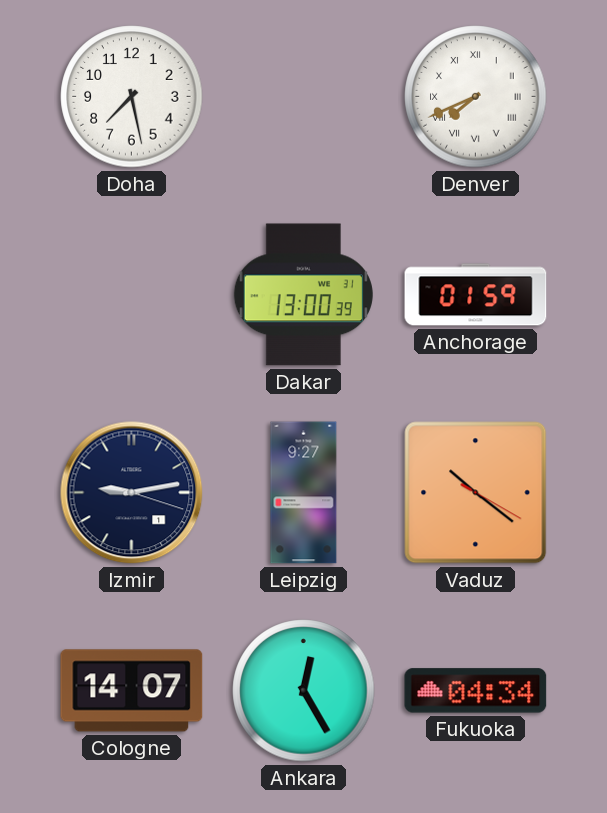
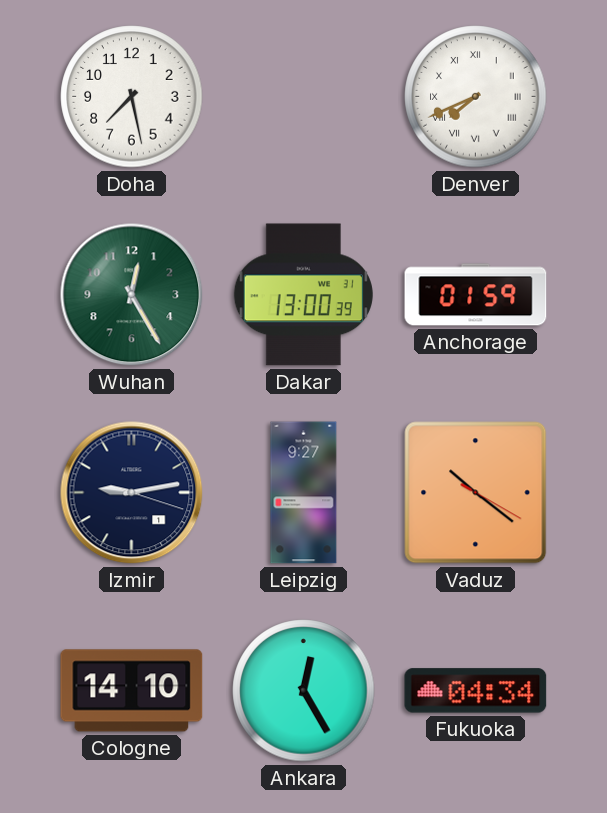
Wuhan: none -> 12:25 (132, 295)
Cologne: 14:07 -> 14:10 (132, 691)
